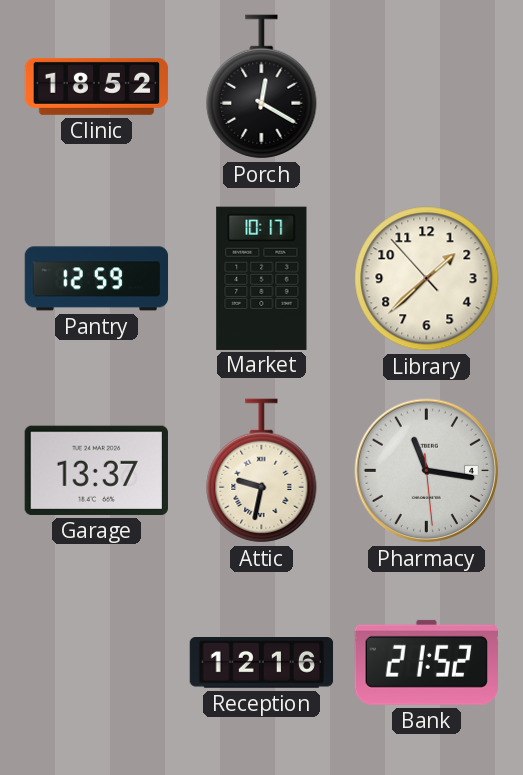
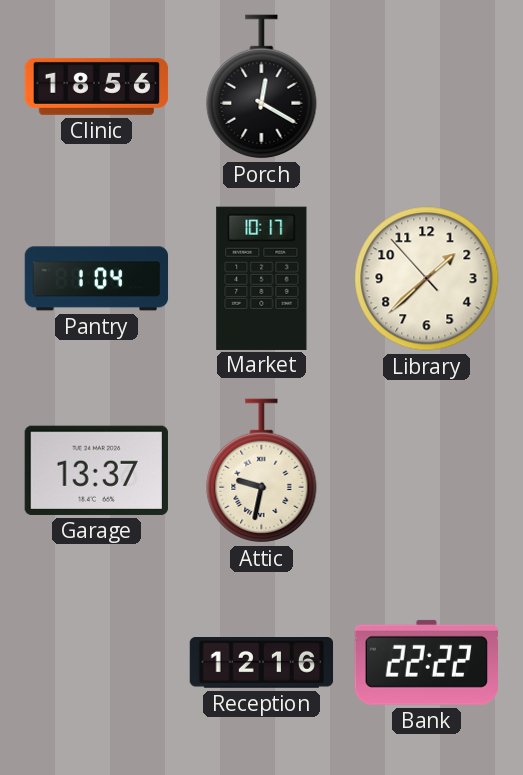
Clinic: 18:52 -> 18:56 (97, 86)
Pantry: 12:59 -> 1:04 (97, 279)
Pharmacy: 11:16 -> none (427, 471)
Bank: 21:52 -> 22:22 (426, 662)
